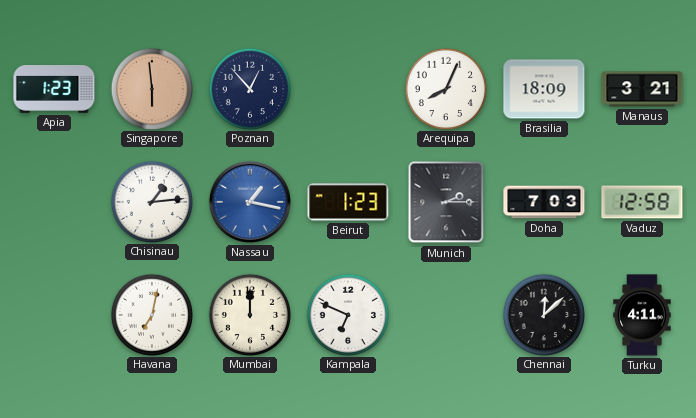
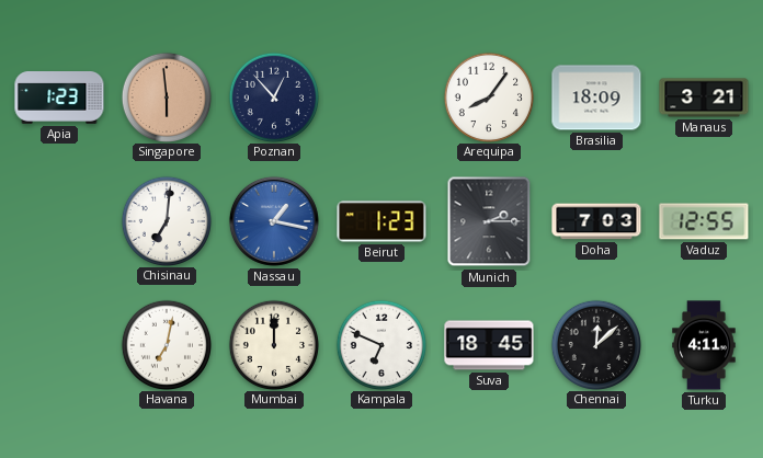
Arequipa: 8:04 -> 8:06 (488, 96)
Chisinau: 1:14 -> 7:01 (166, 220)
Vaduz: 12:58 -> 12:55 (704, 221)
Suva: none -> 18:45 (489, 345)
